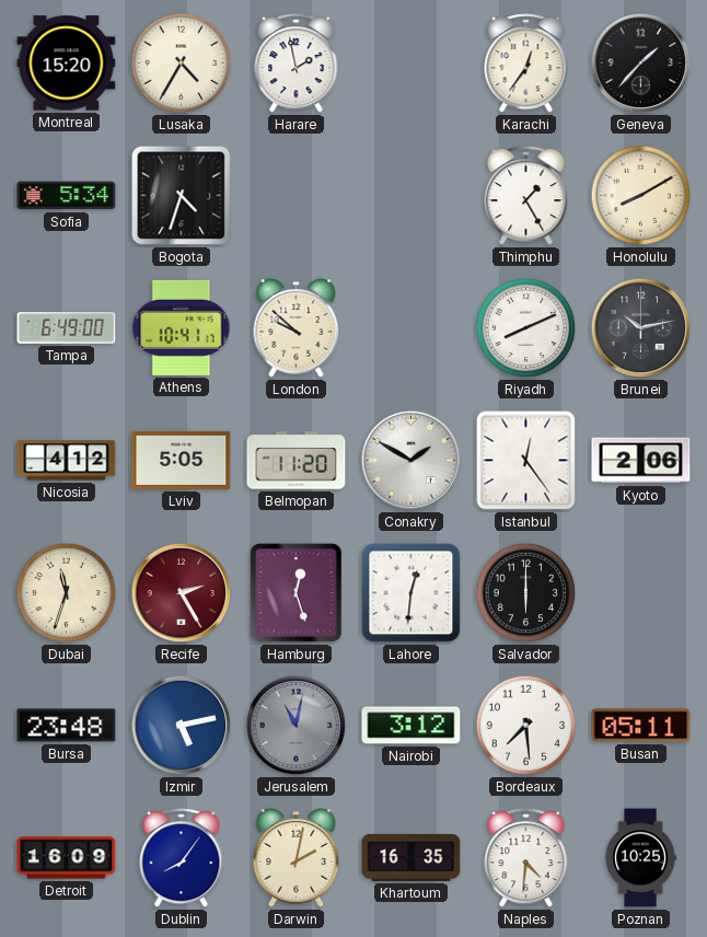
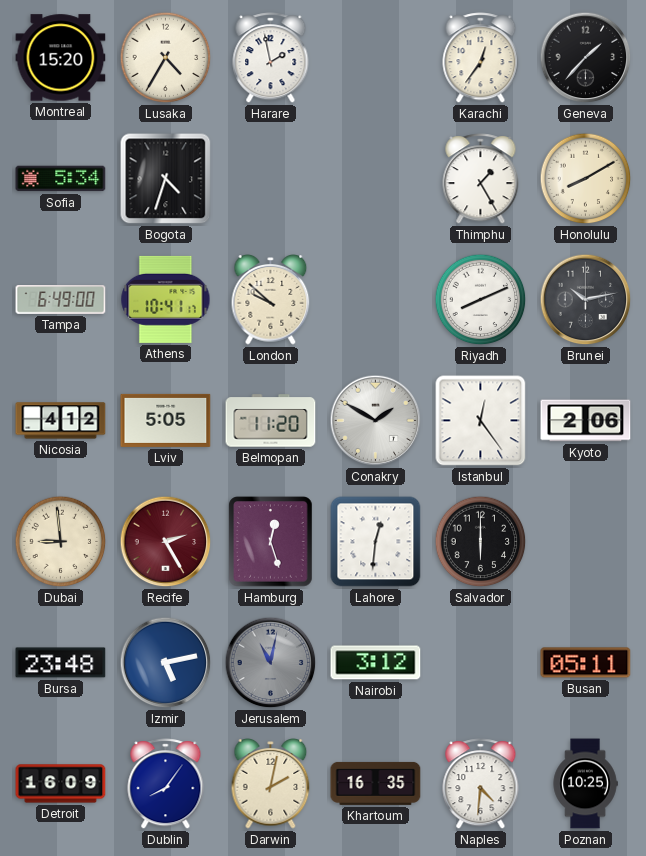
Dubai: 11:33 -> 8:59 (61, 542)
Bordeaux: 7:29 -> none (526, 726)
